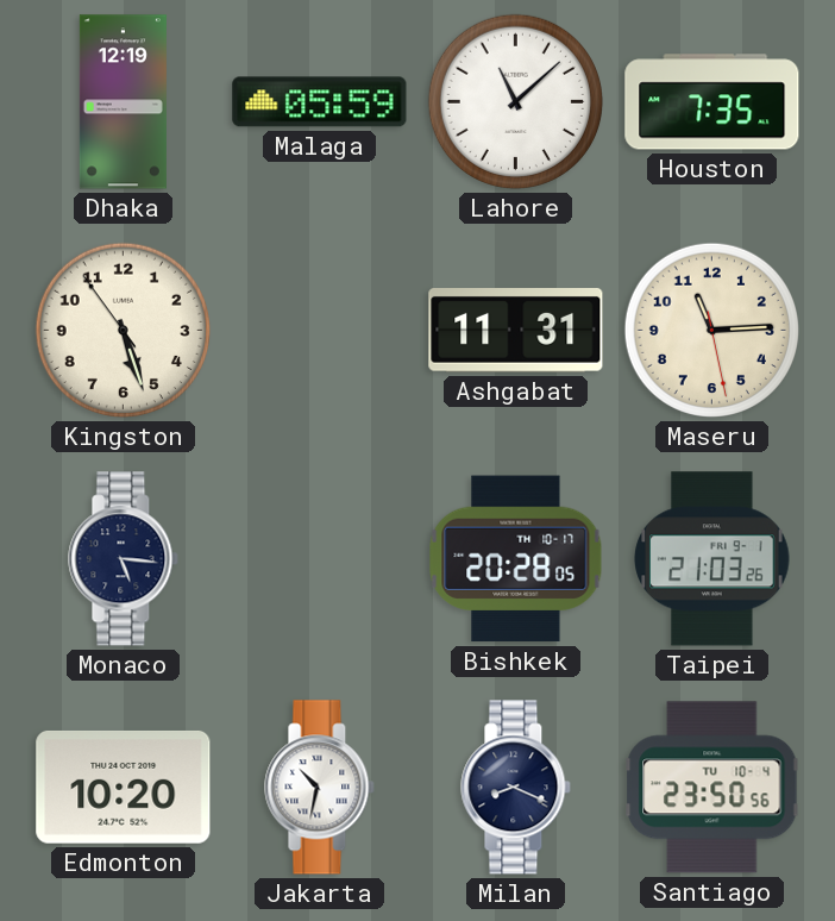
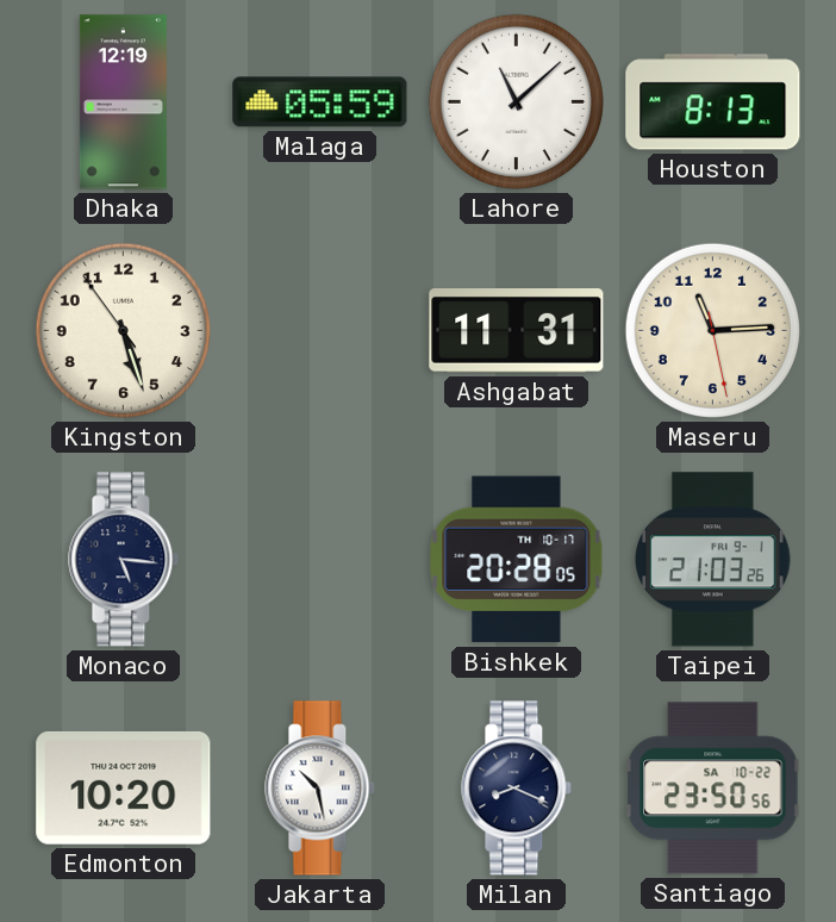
Houston: 7:35 -> 8:13 (713, 102)
Jakarta: 10:32 -> 10:28 (320, 789)
Santiago date: TU 10-4 -> SA 10-22 (713, 789)
